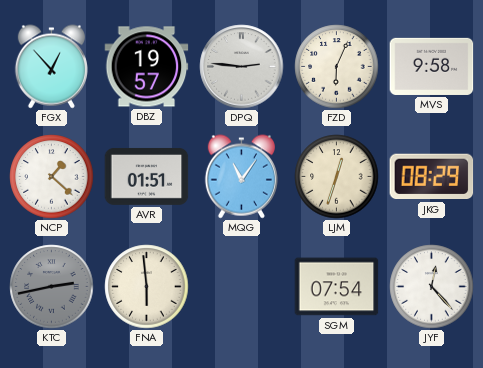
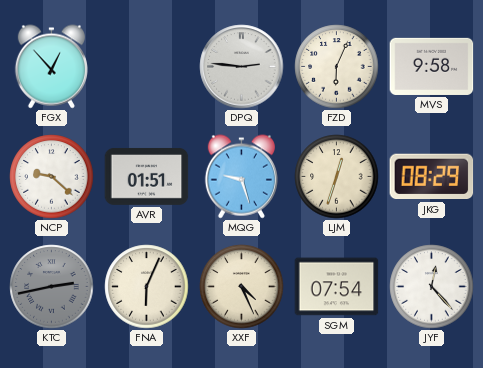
DBZ: 19:57 -> none (147, 67)
NCP: 1:22 -> 9:22 (52, 177)
MQG: 11:06 -> 9:27 (241, 177)
FNA: 5:59 -> 6:04 (147, 287)
XXF: none -> 4:26 (242, 287)
